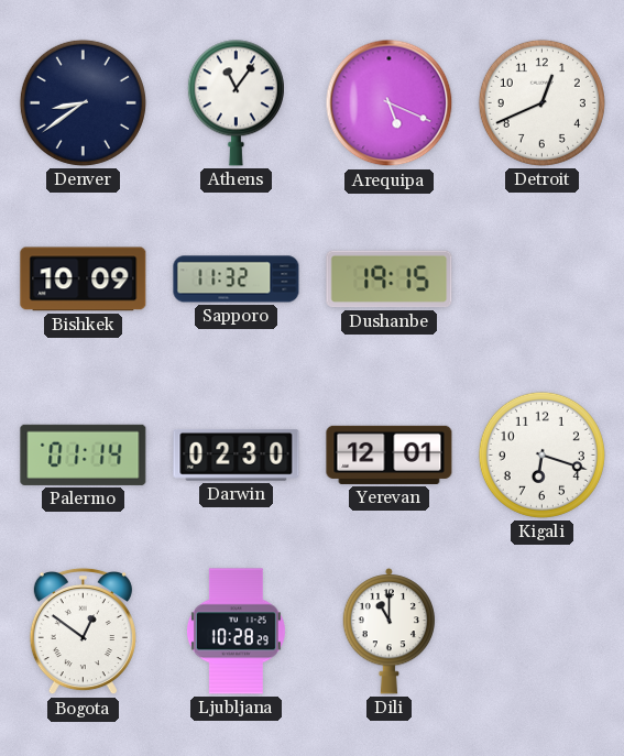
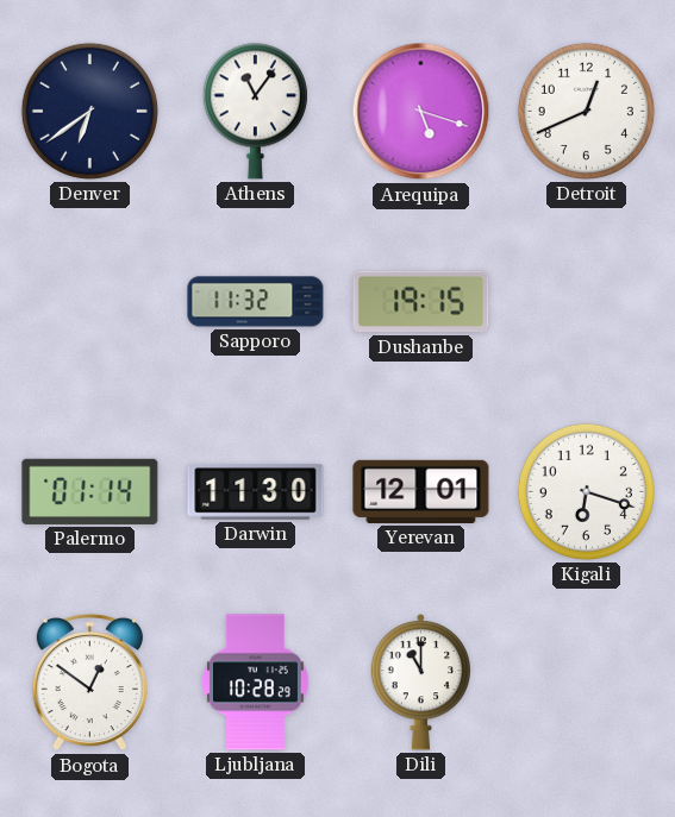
Denver: 8:39 -> 6:39 (89, 111)
Arequipa: 5:19 -> 5:18 (421, 112)
Bishkek: 10:09 -> none (84, 280)
Darwin: 02:30 -> 11:30 (256, 491)
